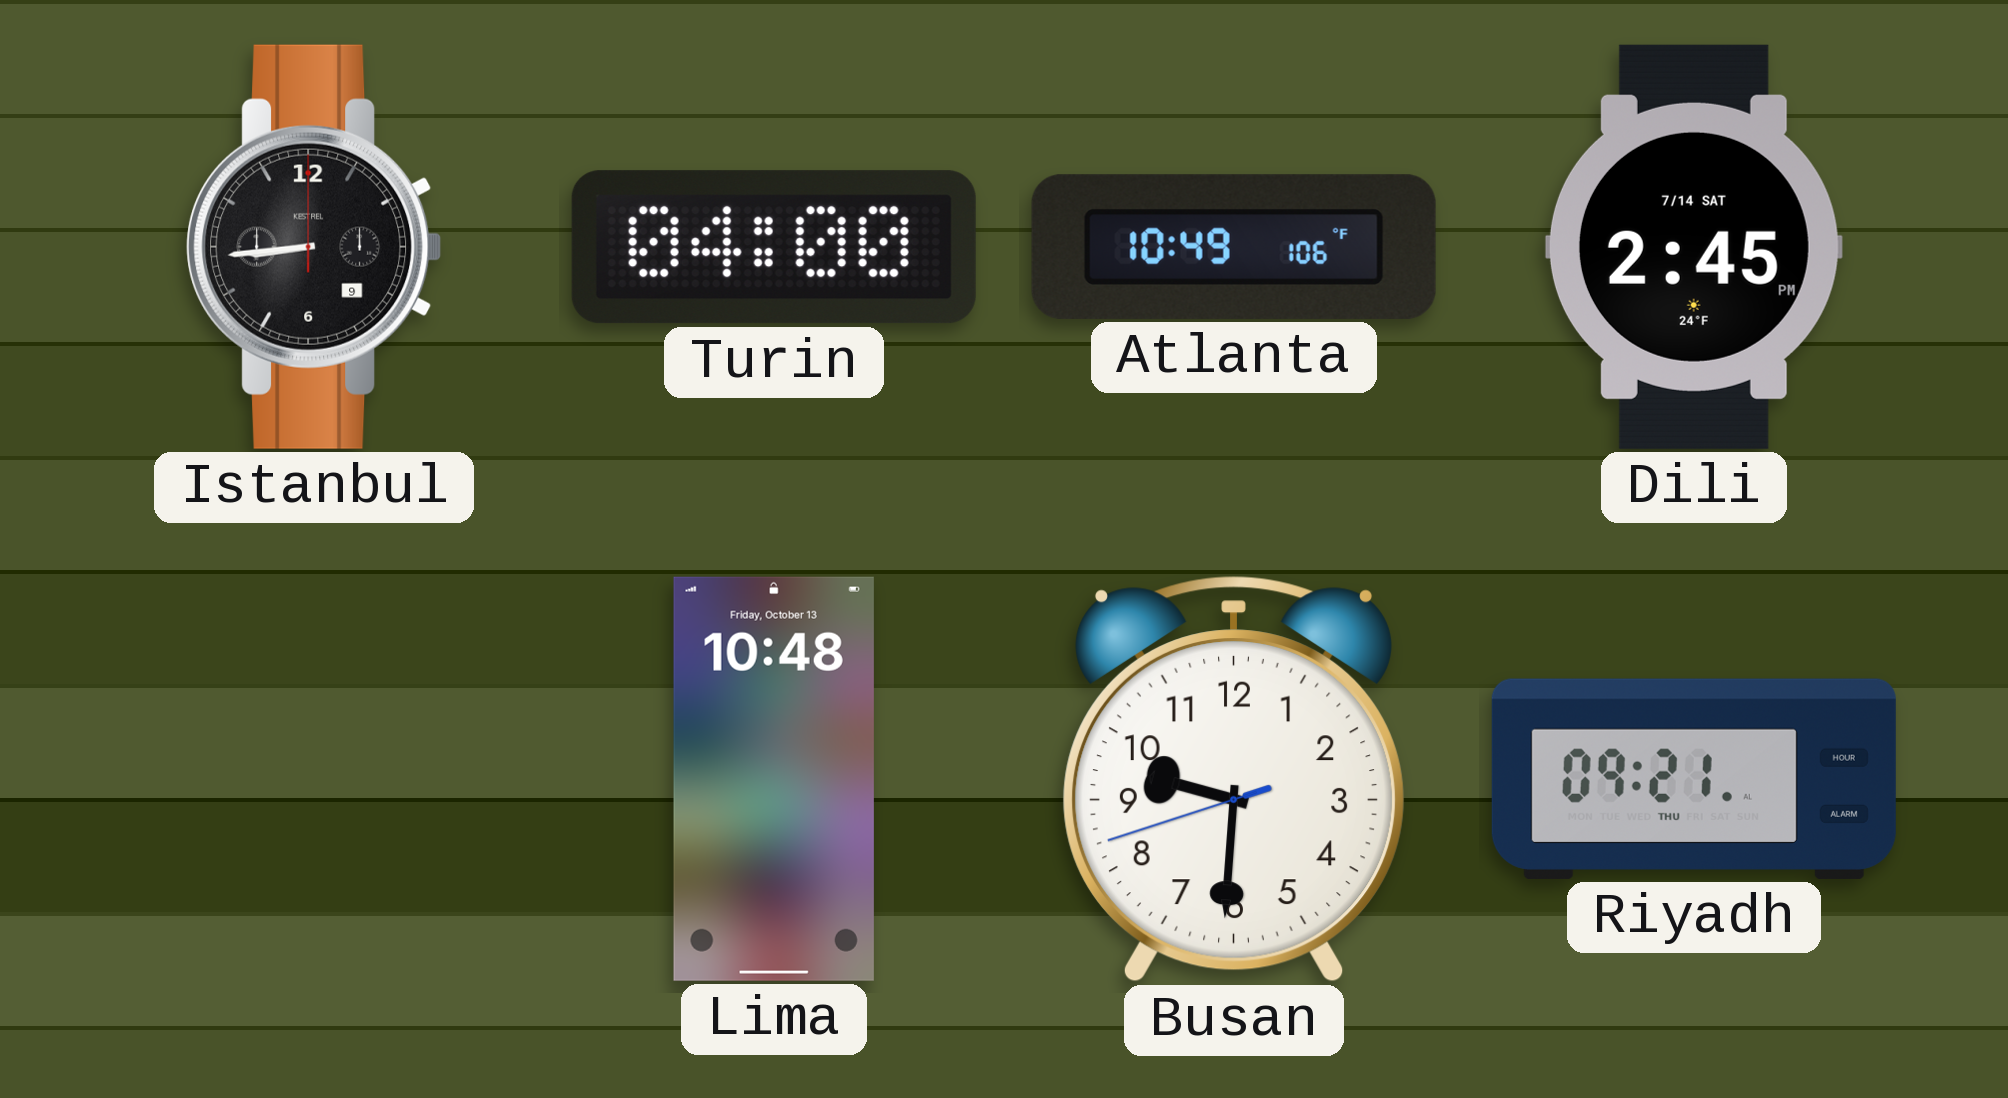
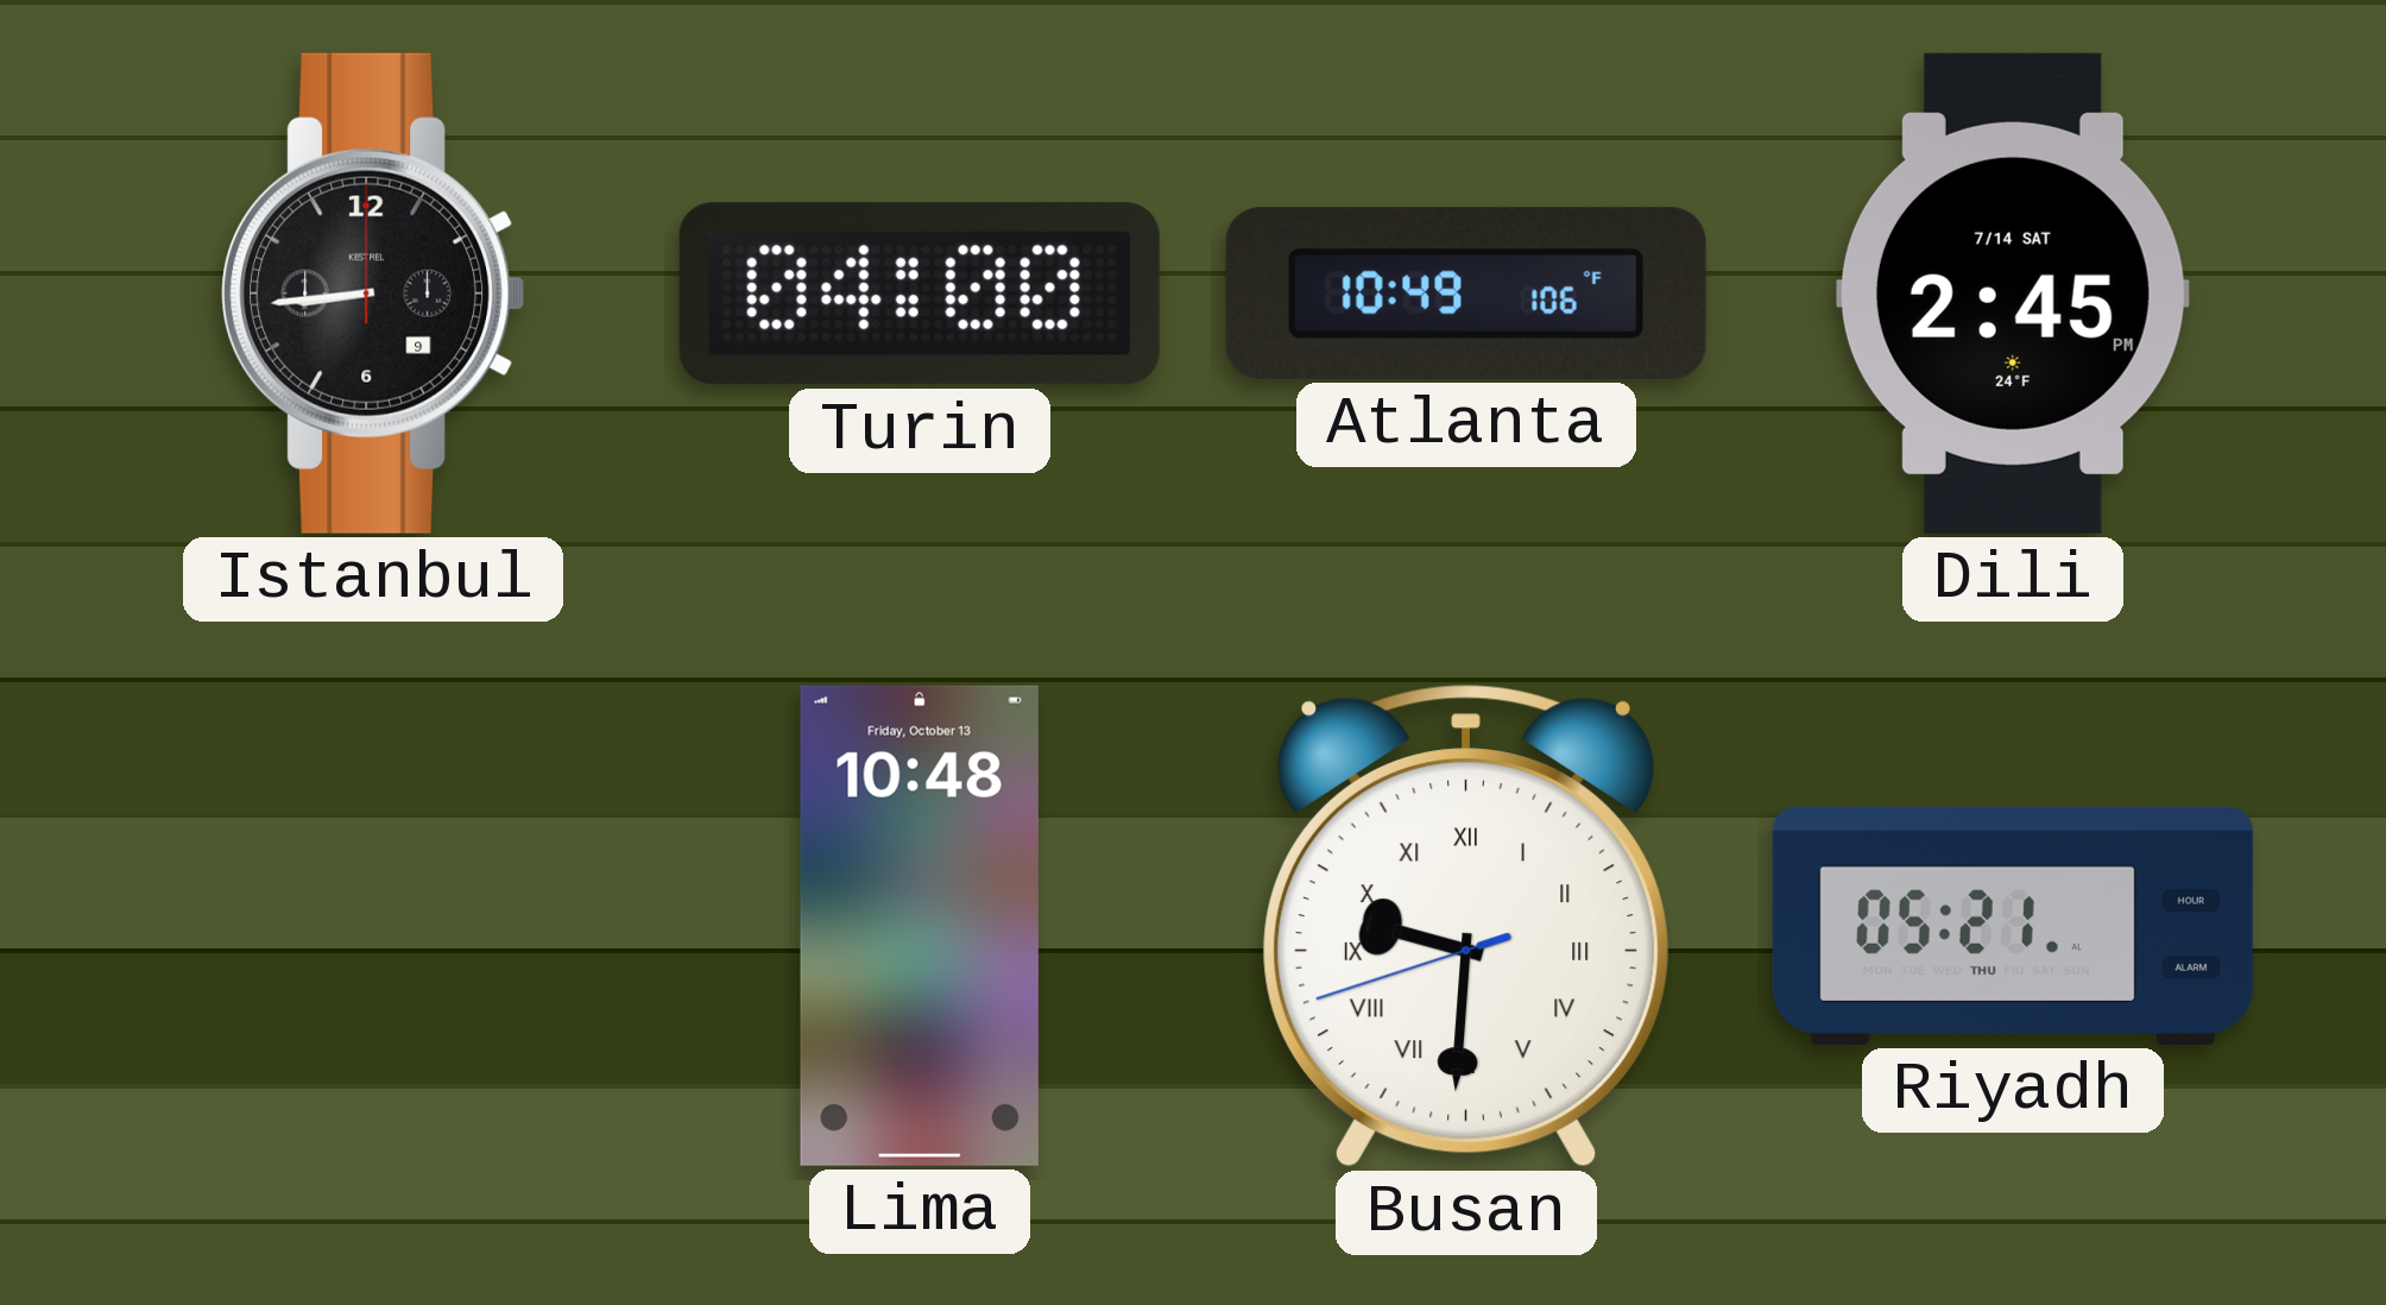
Busan numerals: Arabic -> Roman (1466, 927)
Riyadh: 09:21 -> 05:21 (2013, 926)
